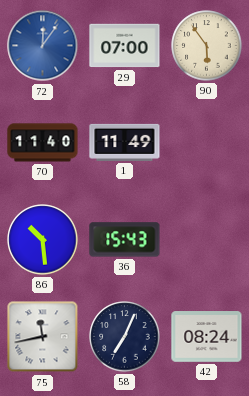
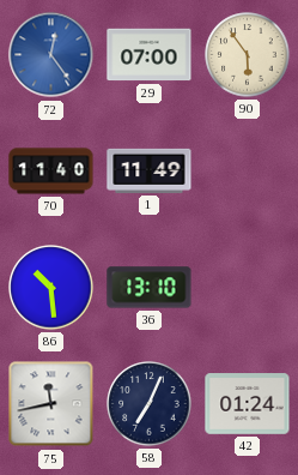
72: 12:06 -> 12:24 (51, 55)
36: 15:43 -> 13:10 (150, 288)
42: 08:24 -> 01:24 (248, 404)
